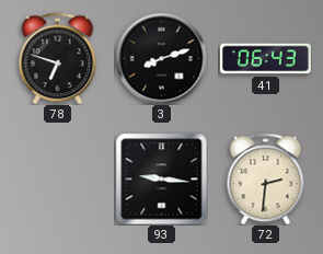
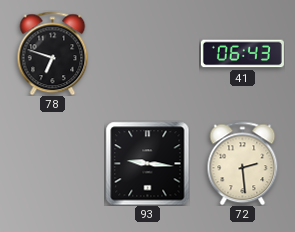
3: 8:12 -> none (161, 58)
72: 2:31 -> 2:29 (243, 163)
